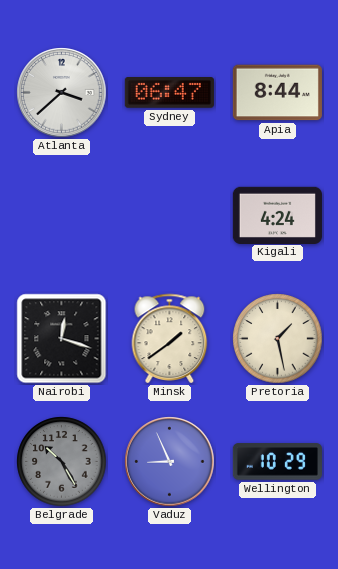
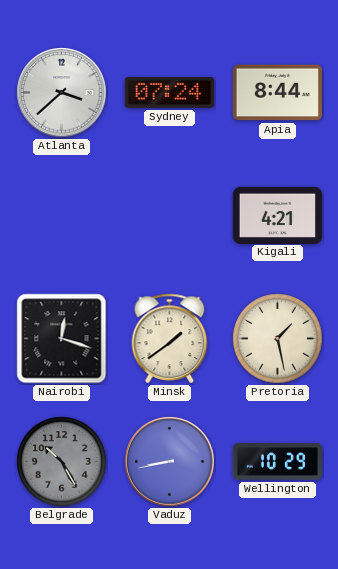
Sydney: 06:47 -> 07:24 (169, 93)
Kigali: 4:24 -> 4:21 (277, 215)
Vaduz: 8:56 -> 8:43 (170, 462)
